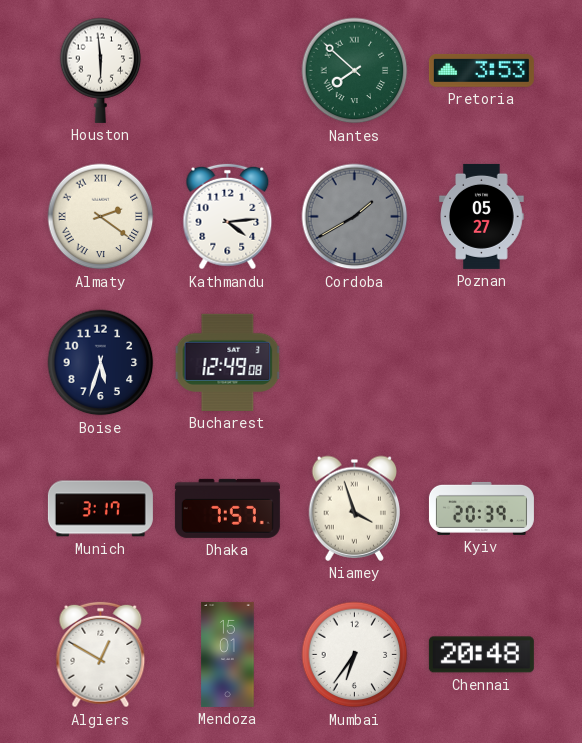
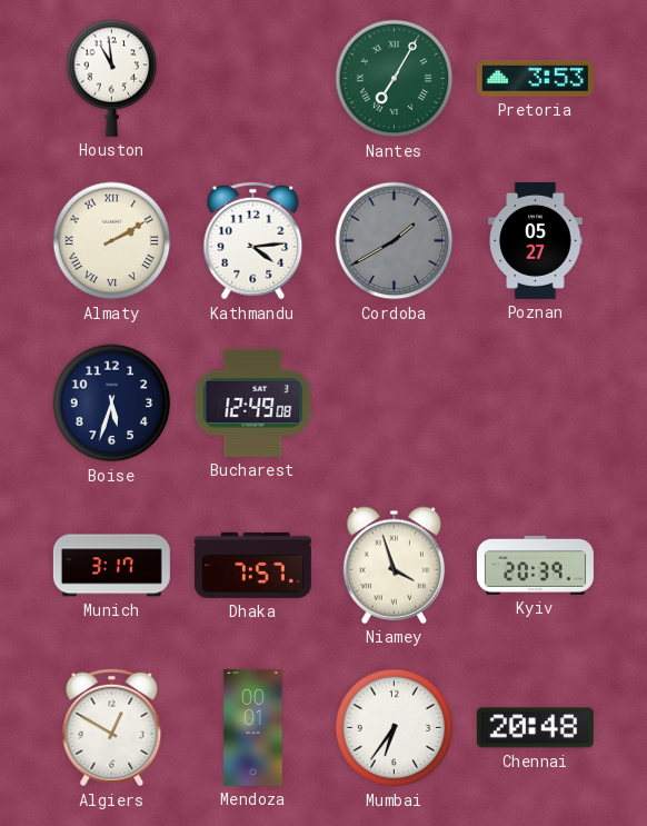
Houston: 5:59 -> 10:59 (112, 78)
Nantes: 7:52 -> 7:05 (395, 79)
Almaty: 2:21 -> 2:10 (112, 241)
Mendoza: 15:01 -> 00:01 (253, 727)
